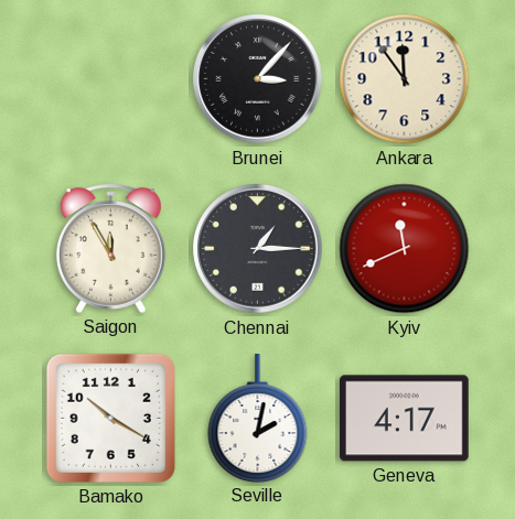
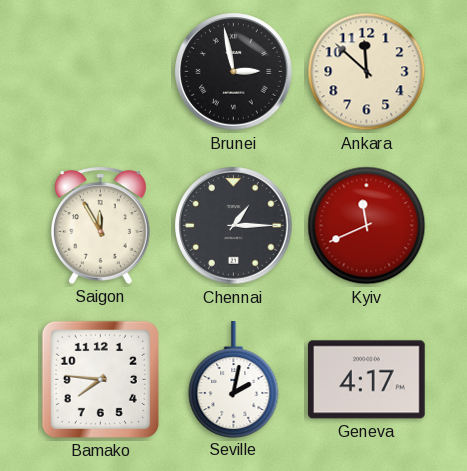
Brunei: 3:07 -> 2:58 (234, 72)
Ankara: 11:54 -> 11:52 (367, 72)
Bamako: 10:20 -> 7:46 (100, 379)
